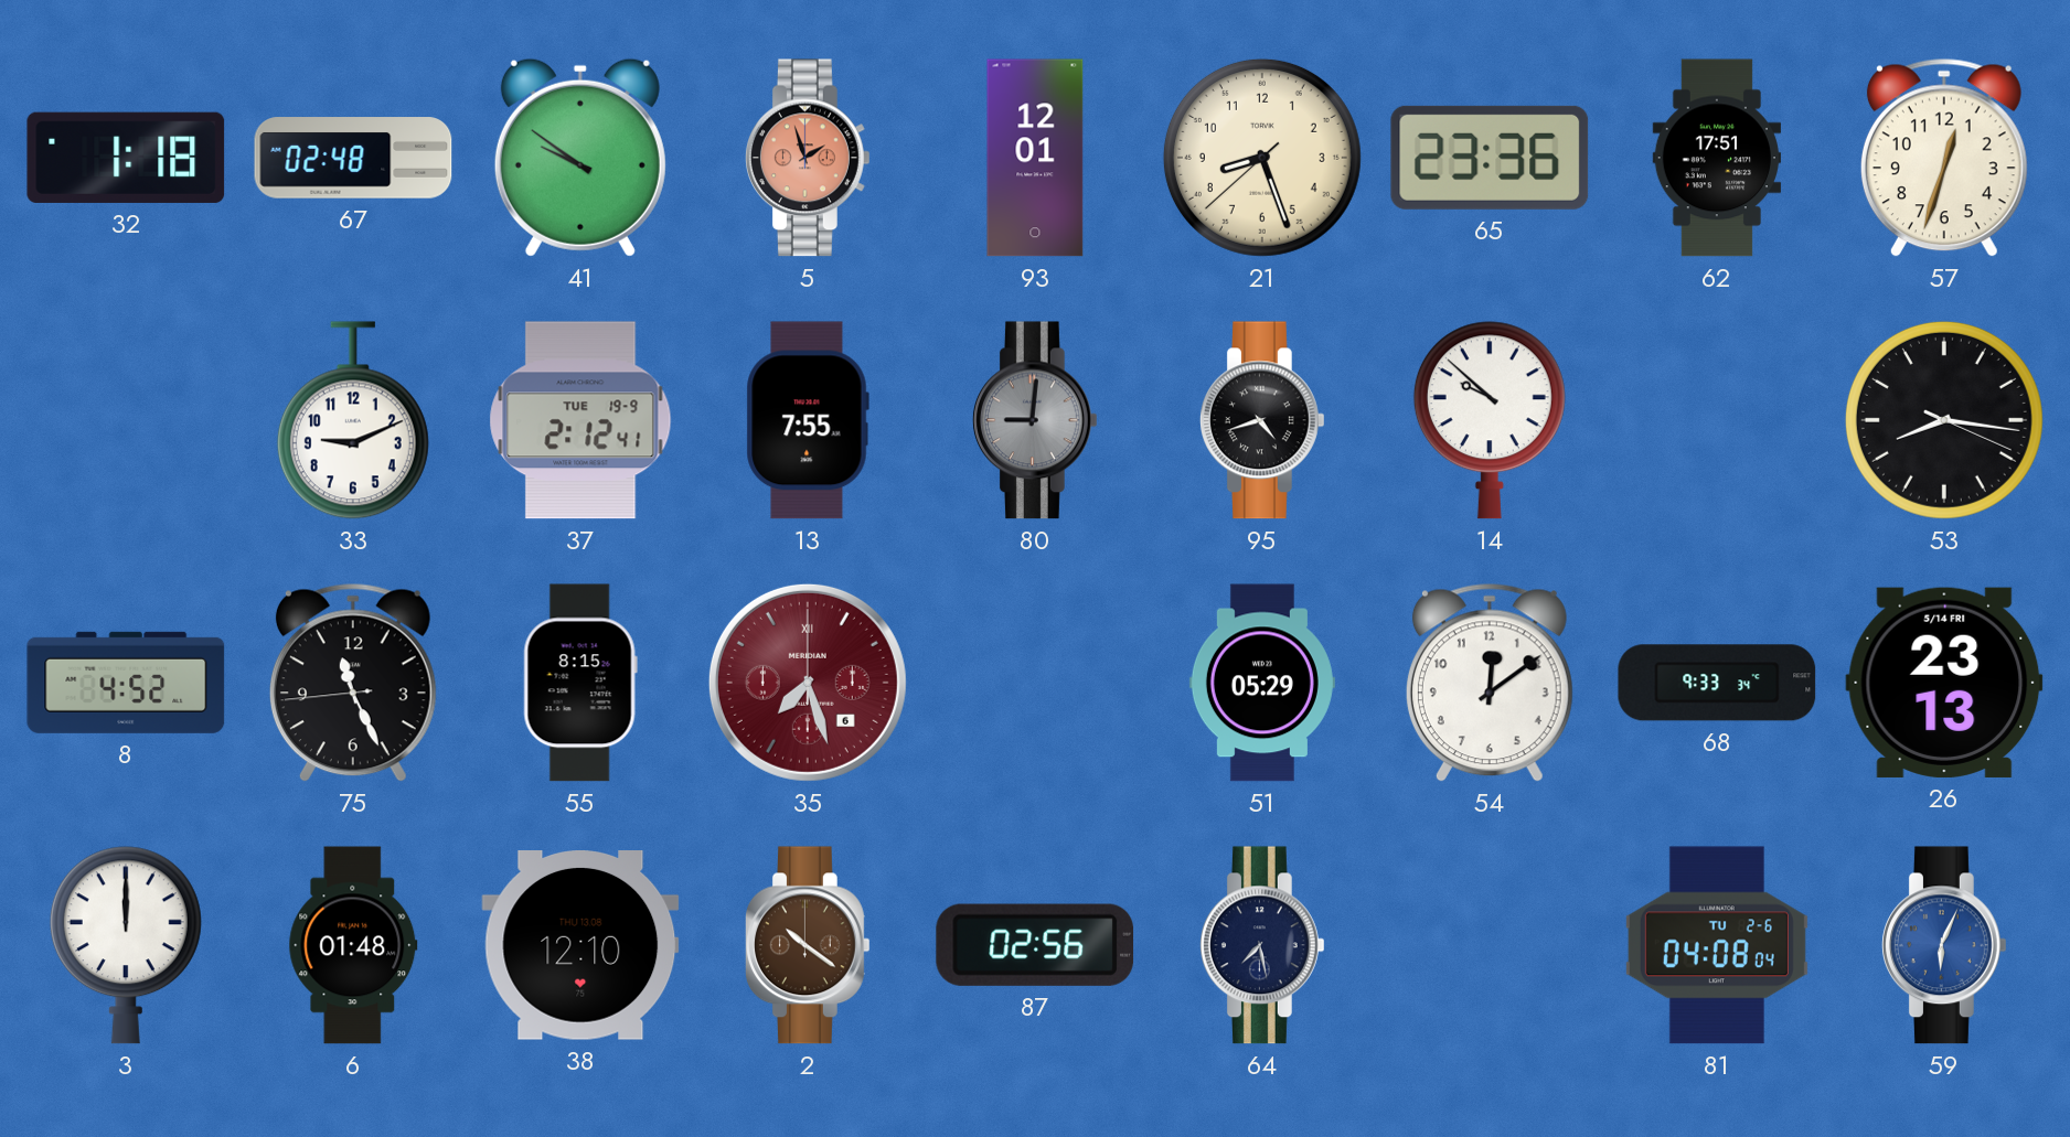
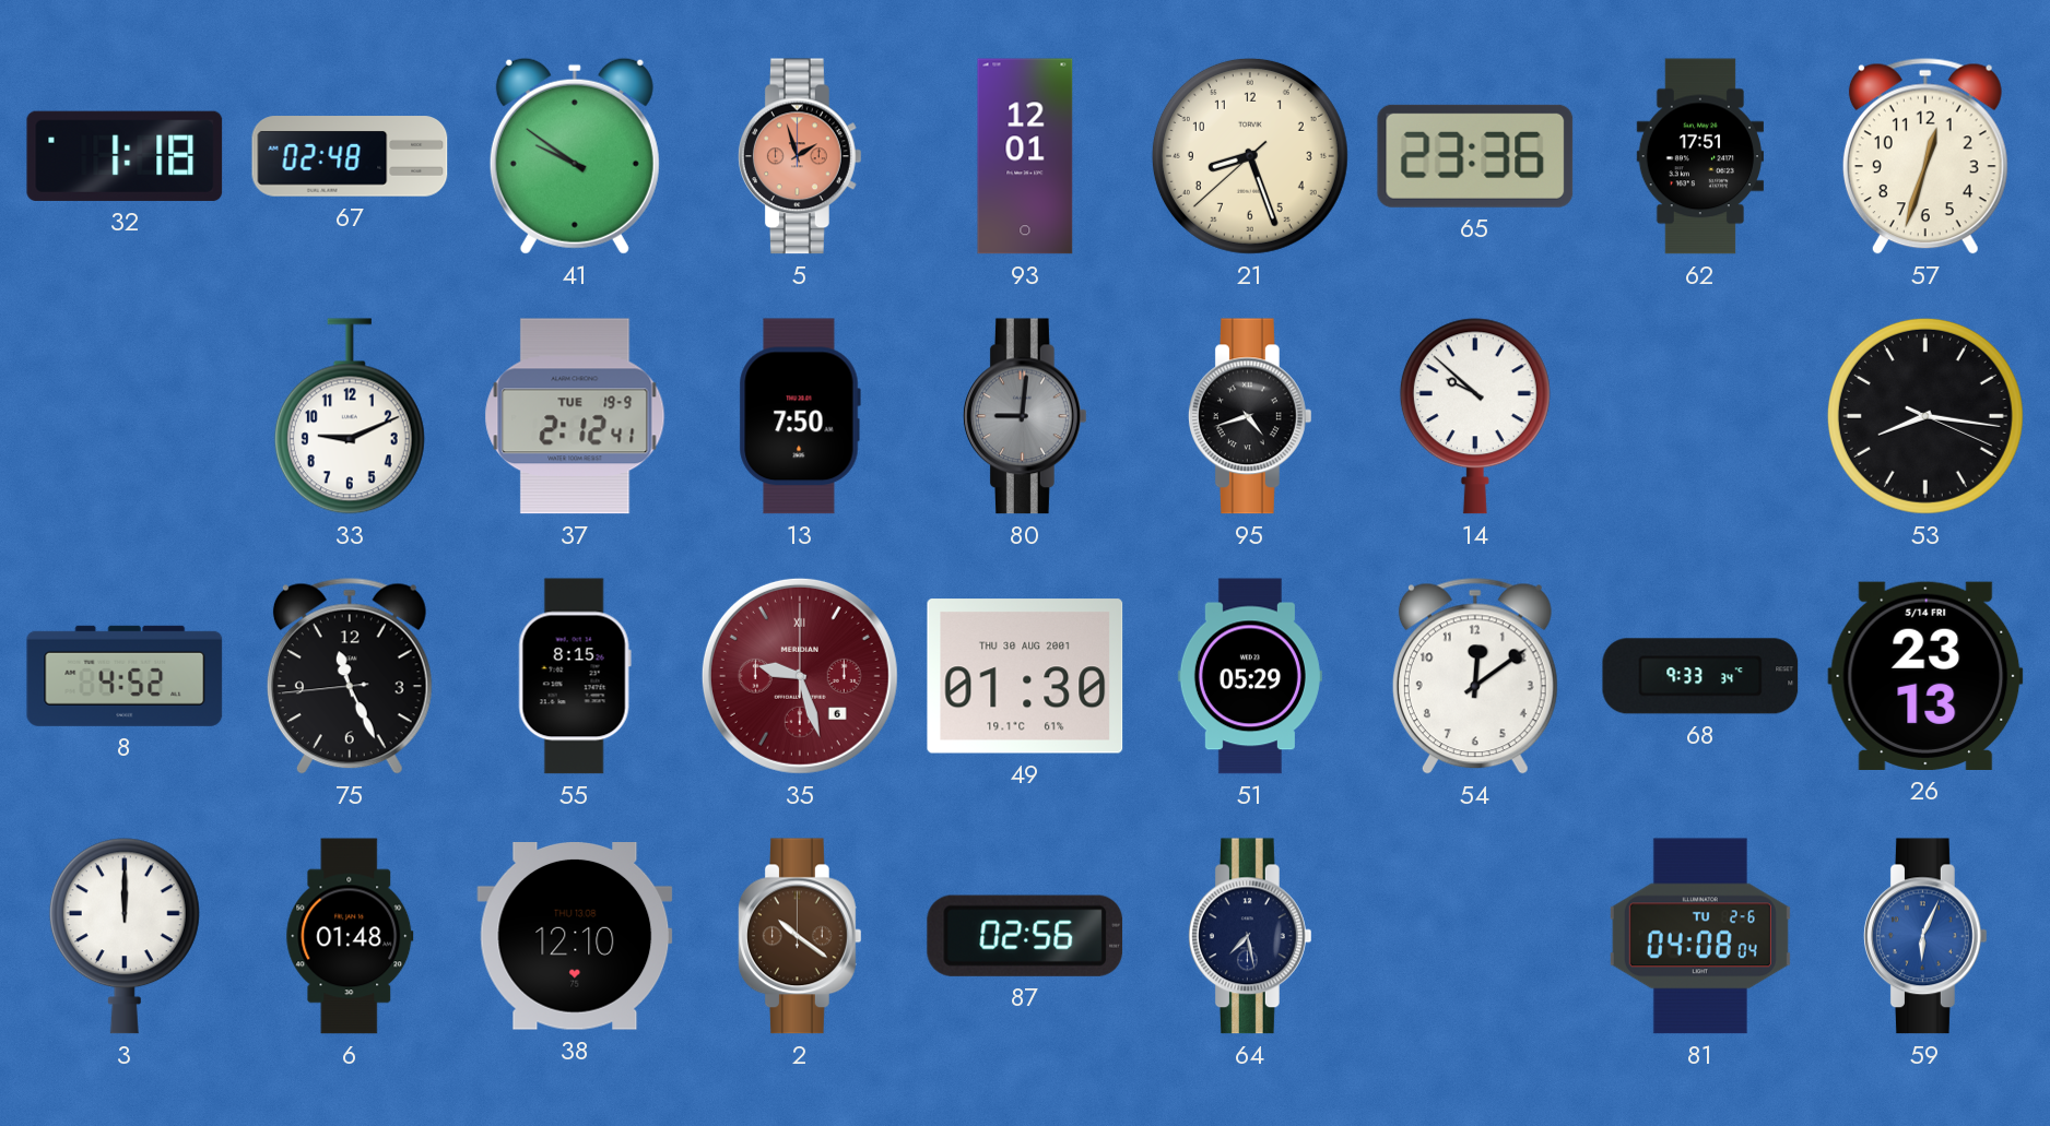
13: 7:55 -> 7:50 (800, 416)
35: 7:27 -> 9:27 (800, 676)
49: none -> 01:30 (1025, 676)
